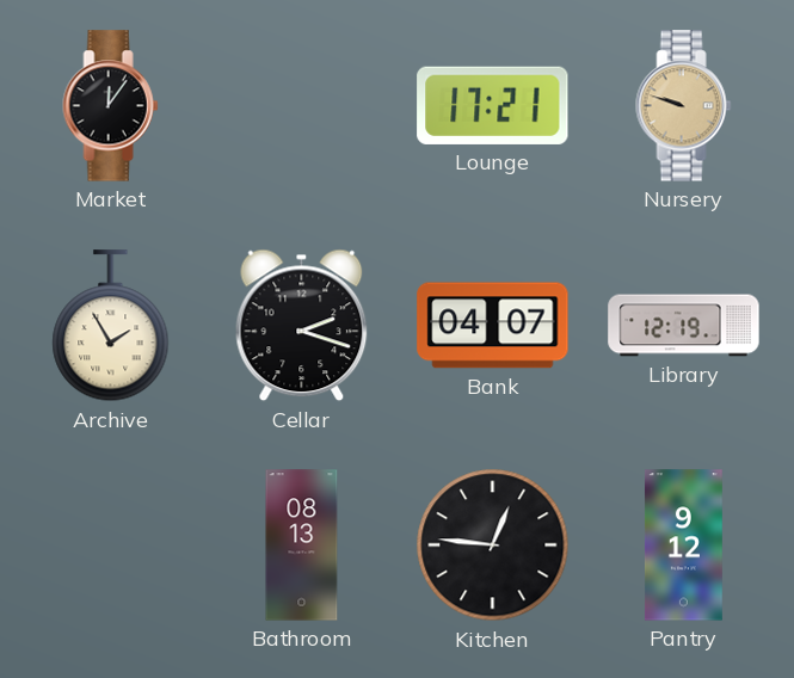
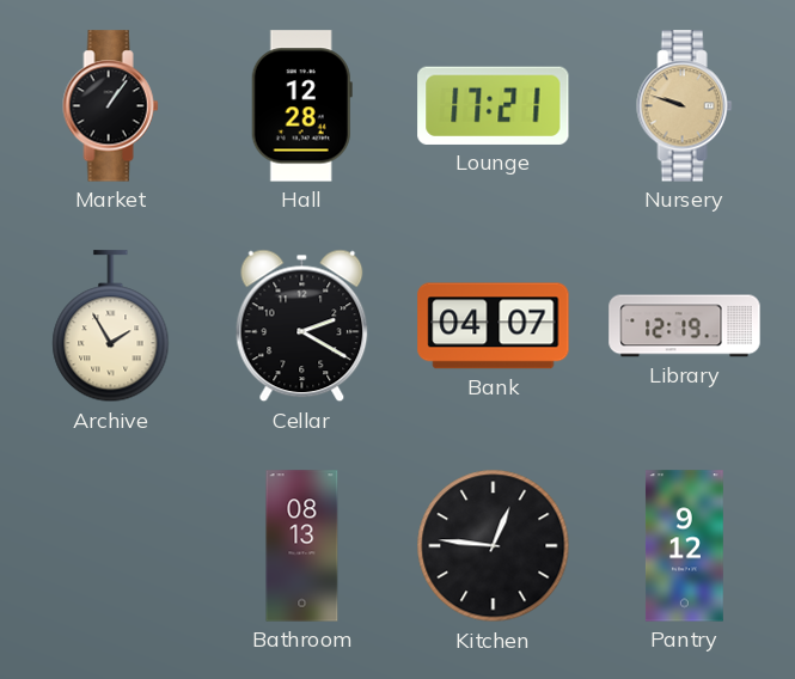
Market: 12:06 -> 1:06 (111, 106)
Hall: none -> 12:28 (301, 106)
Cellar: 2:18 -> 2:20 (302, 326)
